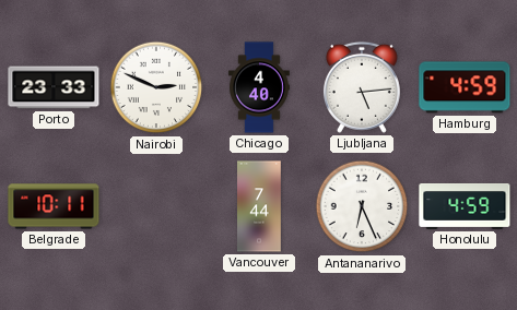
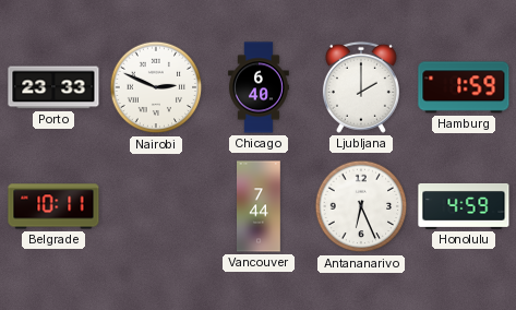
Chicago: 4:40 -> 6:40 (260, 87)
Ljubljana: 5:14 -> 2:00 (361, 87)
Hamburg: 4:59 -> 1:59 (464, 87)
